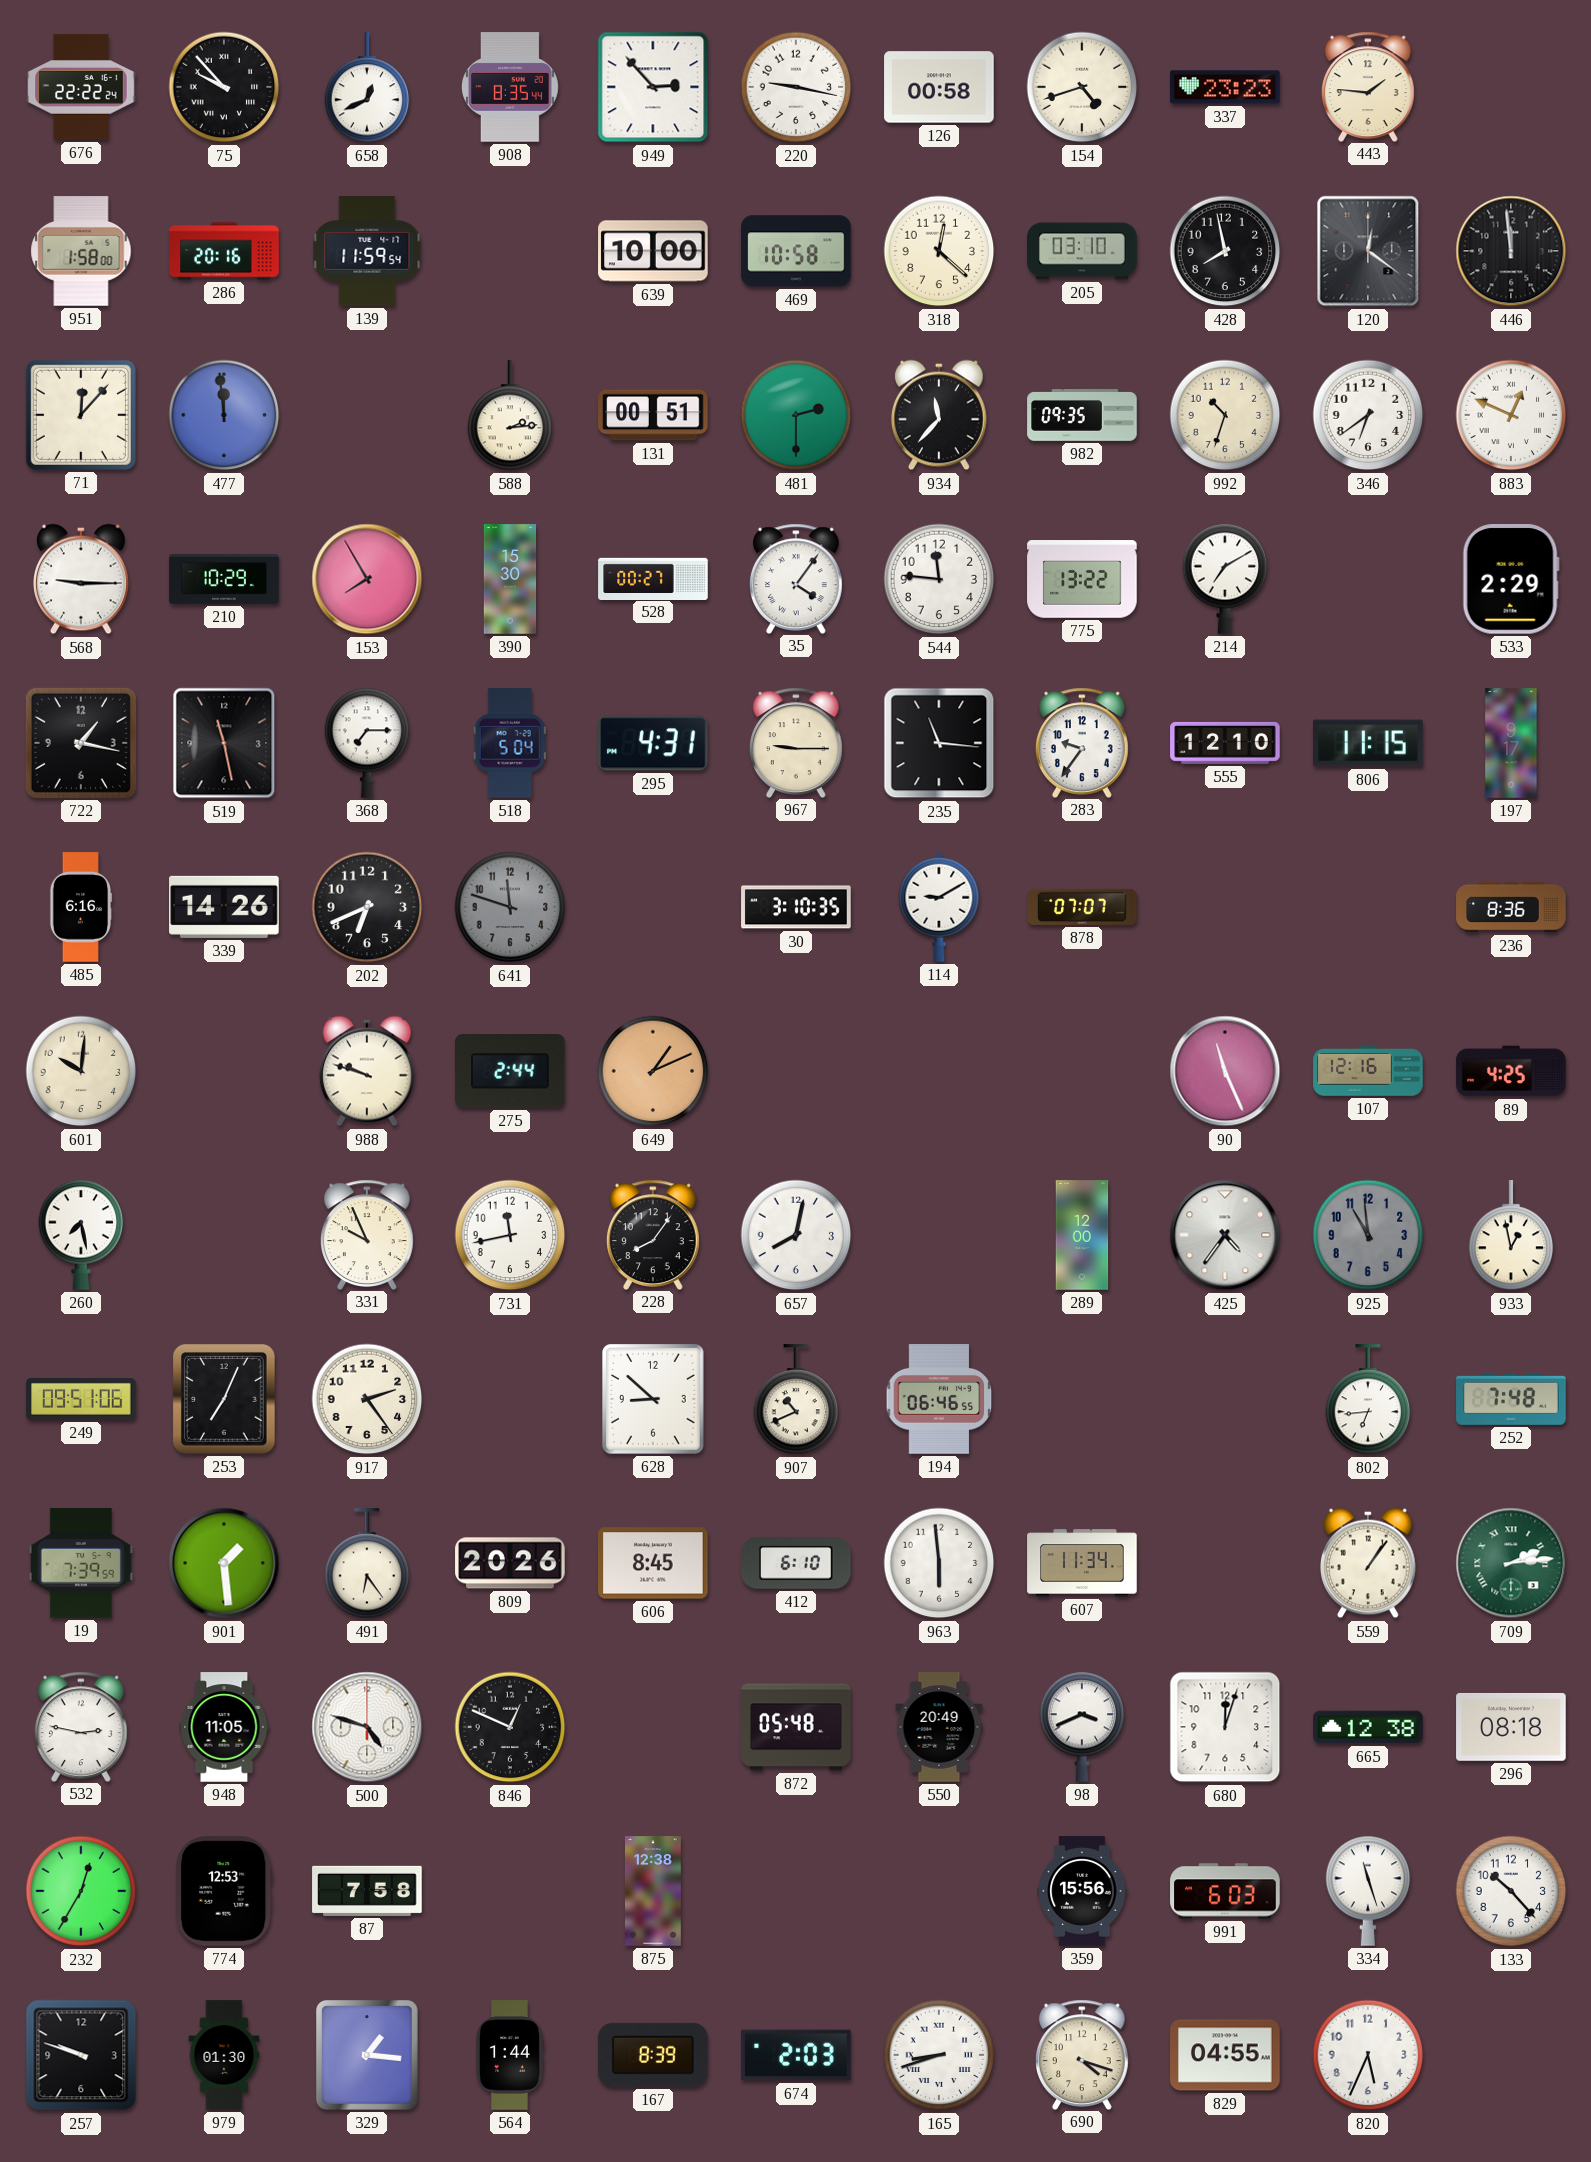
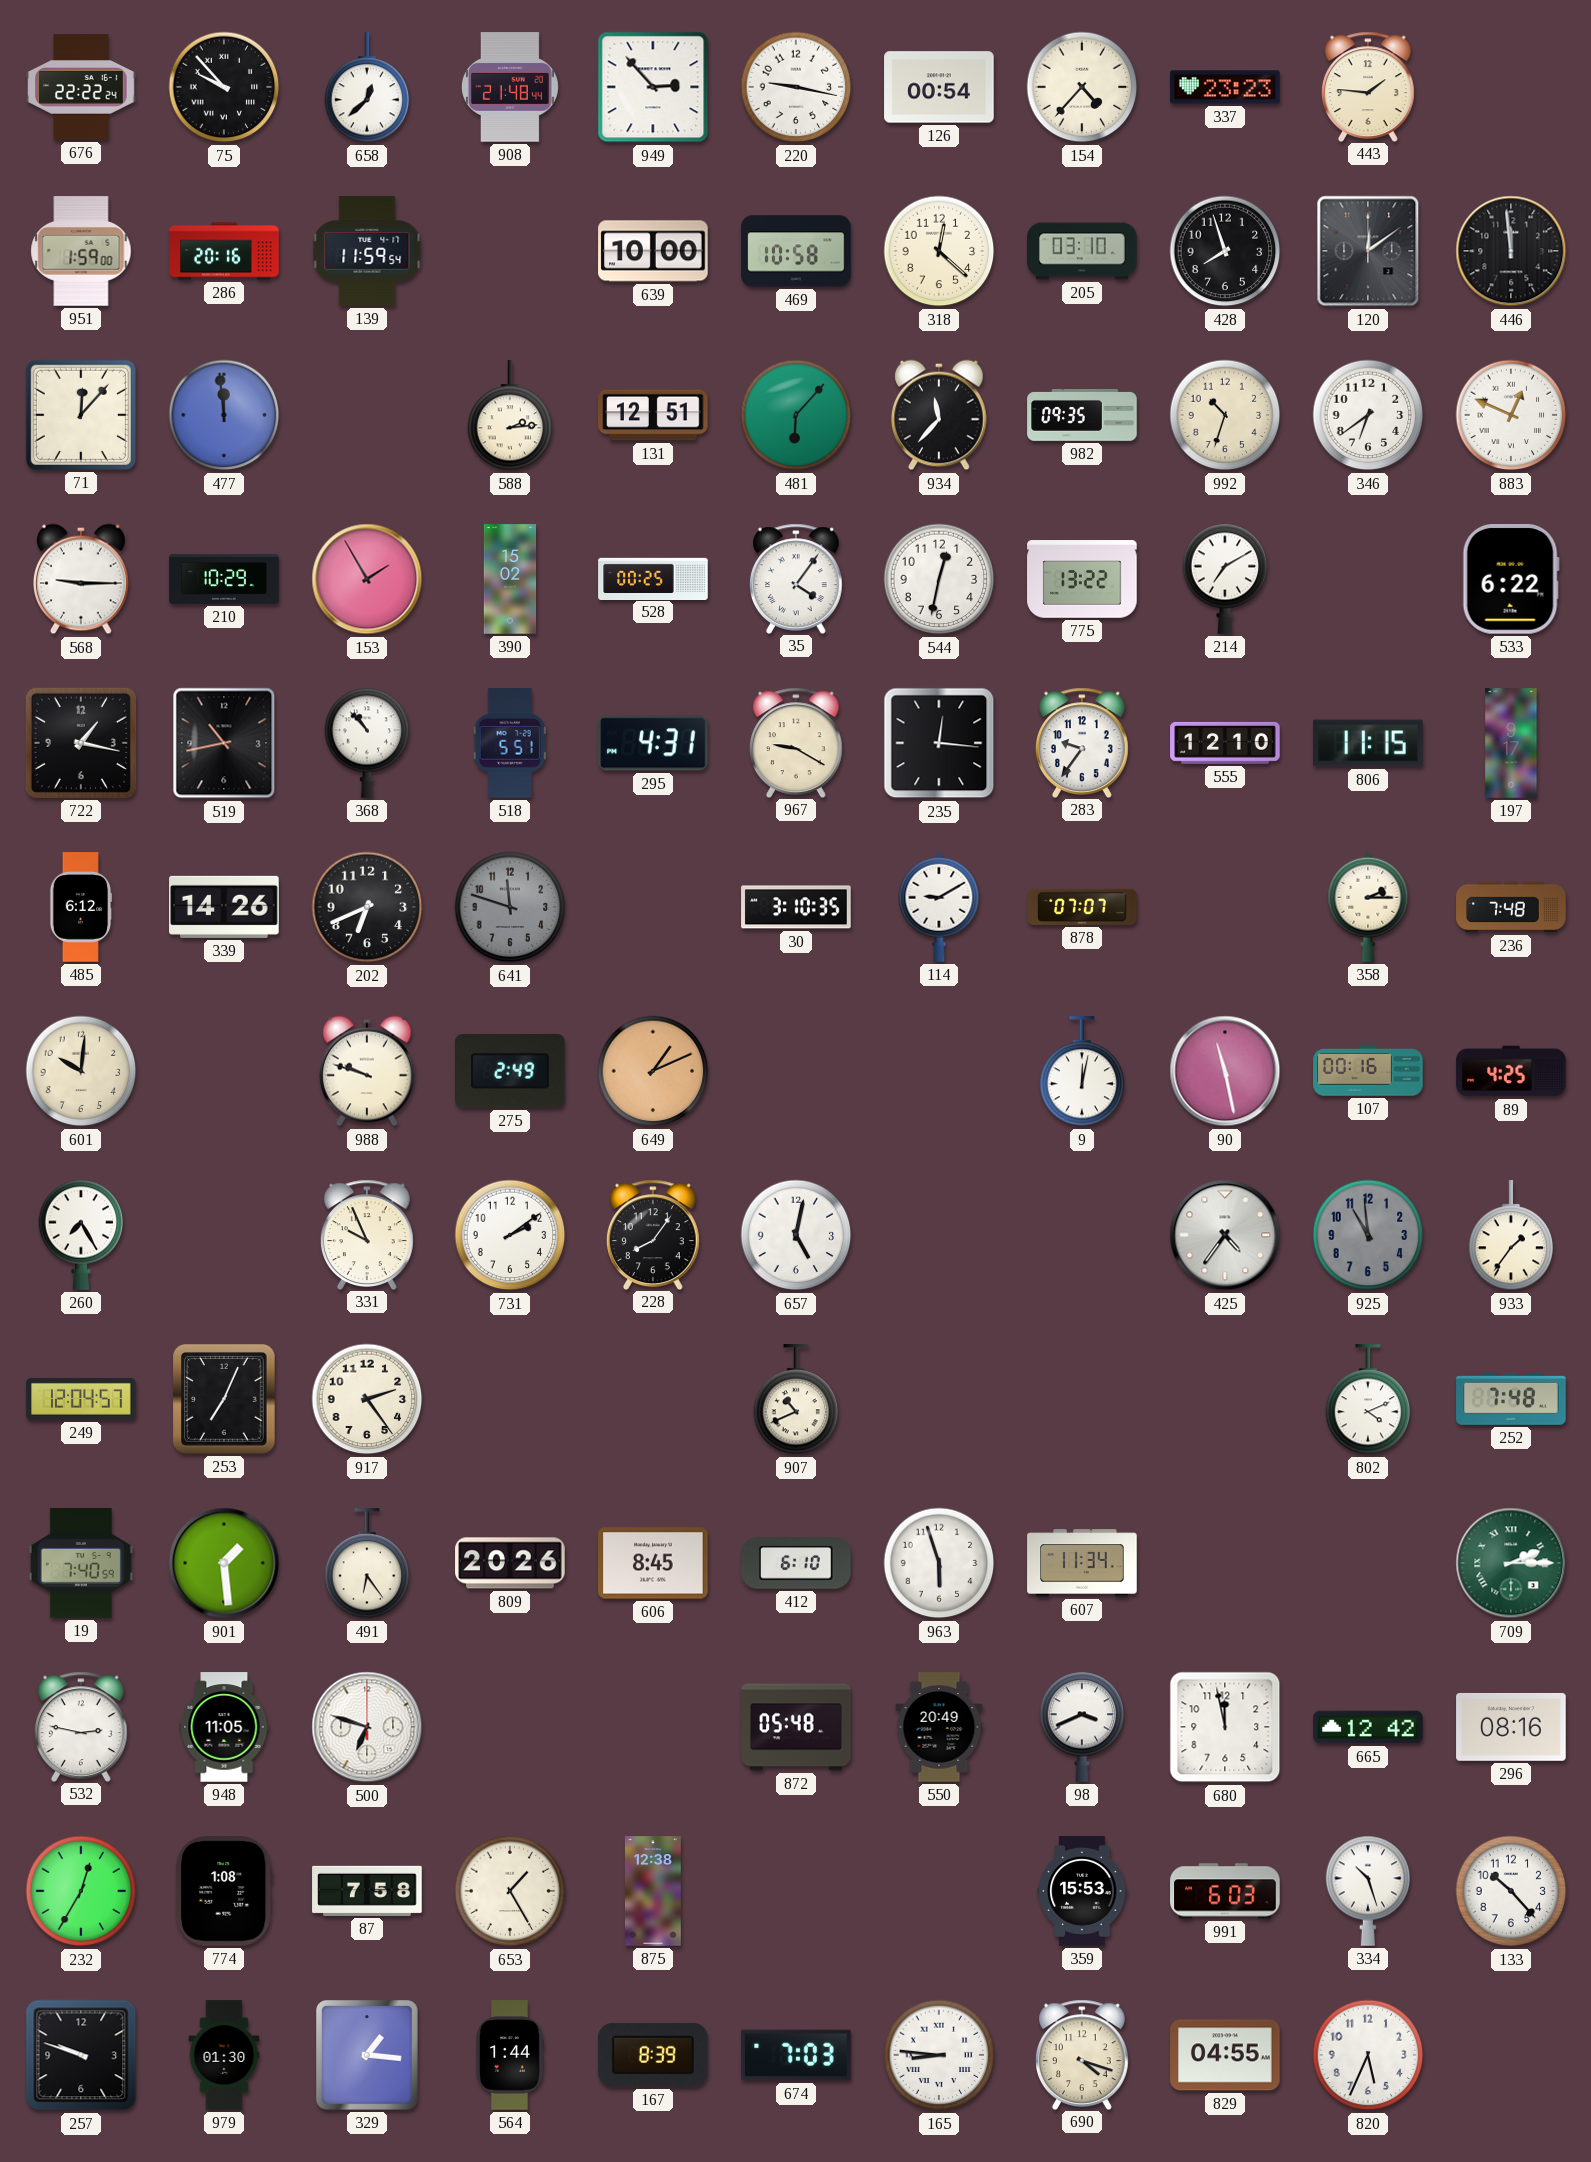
658: 12:41 -> 12:38 (367, 88)
908: 8:35 -> 21:48 (510, 87)
126: 00:58 -> 00:54 (939, 87)
154: 4:42 -> 4:37 (1082, 87)
951: 1:58 -> 1:59 (81, 251)
428: 7:58 -> 7:57 (1225, 251)
120: 12:21 -> 12:09 (1368, 251)
131: 00:51 -> 12:51 (653, 415)
481: 2:30 -> 6:07 (796, 415)
153: 7:55 -> 1:55 (367, 579)
390: 15:30 -> 15:02 (510, 579)
528: 00:27 -> 00:25 (653, 578)
544: 11:46 -> 12:32 (939, 579)
533: 2:29 -> 6:22 (1511, 580)
519: 11:28 -> 10:43 (224, 743)
368: 7:15 -> 10:53 (367, 743)
518: 5:04 -> 5:51 (510, 743)
967: 9:15 -> 9:20 (796, 742)
235: 11:16 -> 12:16 (939, 743)
485: 6:16 -> 6:12 (81, 907)
358: none -> 2:15 (1368, 907)
236: 8:36 -> 7:48 (1511, 907)
275: 2:44 -> 2:49 (511, 1072)
9: none -> 12:02 (1082, 1072)
90: 11:26 -> 11:28 (1225, 1071)
107: 12:16 -> 00:16 (1368, 1071)
260: 7:28 -> 7:25 (81, 1235)
731: 11:43 -> 2:09 (510, 1235)
657: 8:02 -> 5:02 (796, 1235)
289: 12:00 -> none (1082, 1235)
933: 12:58 -> 1:36 (1511, 1236)
249: 09:51 -> 12:04 (81, 1399)
628: 8:52 -> none (654, 1399)
194: 06:46 -> none (939, 1399)
802: 6:44 -> 4:11 (1368, 1400)
19: 7:39 -> 7:40 (81, 1563)
963: 5:59 -> 5:57 (939, 1563)
559: 1:06 -> none (1369, 1563)
709: 2:14 -> 2:15 (1511, 1563)
500: 4:48 -> 6:48 (367, 1727)
846: 12:49 -> none (510, 1727)
680: 12:03 -> 11:58 (1225, 1727)
665: 12:38 -> 12:42 (1368, 1727)
296: 08:18 -> 08:16 (1511, 1727)
774: 12:53 -> 1:08 (224, 1891)
653: none -> 1:25 (510, 1891)
359: 15:56 -> 15:53 (1082, 1891)
334: 11:27 -> 10:27 (1368, 1891)
674: 2:03 -> 7:03 (796, 2055)
165: 8:42 -> 8:46 (939, 2055)
